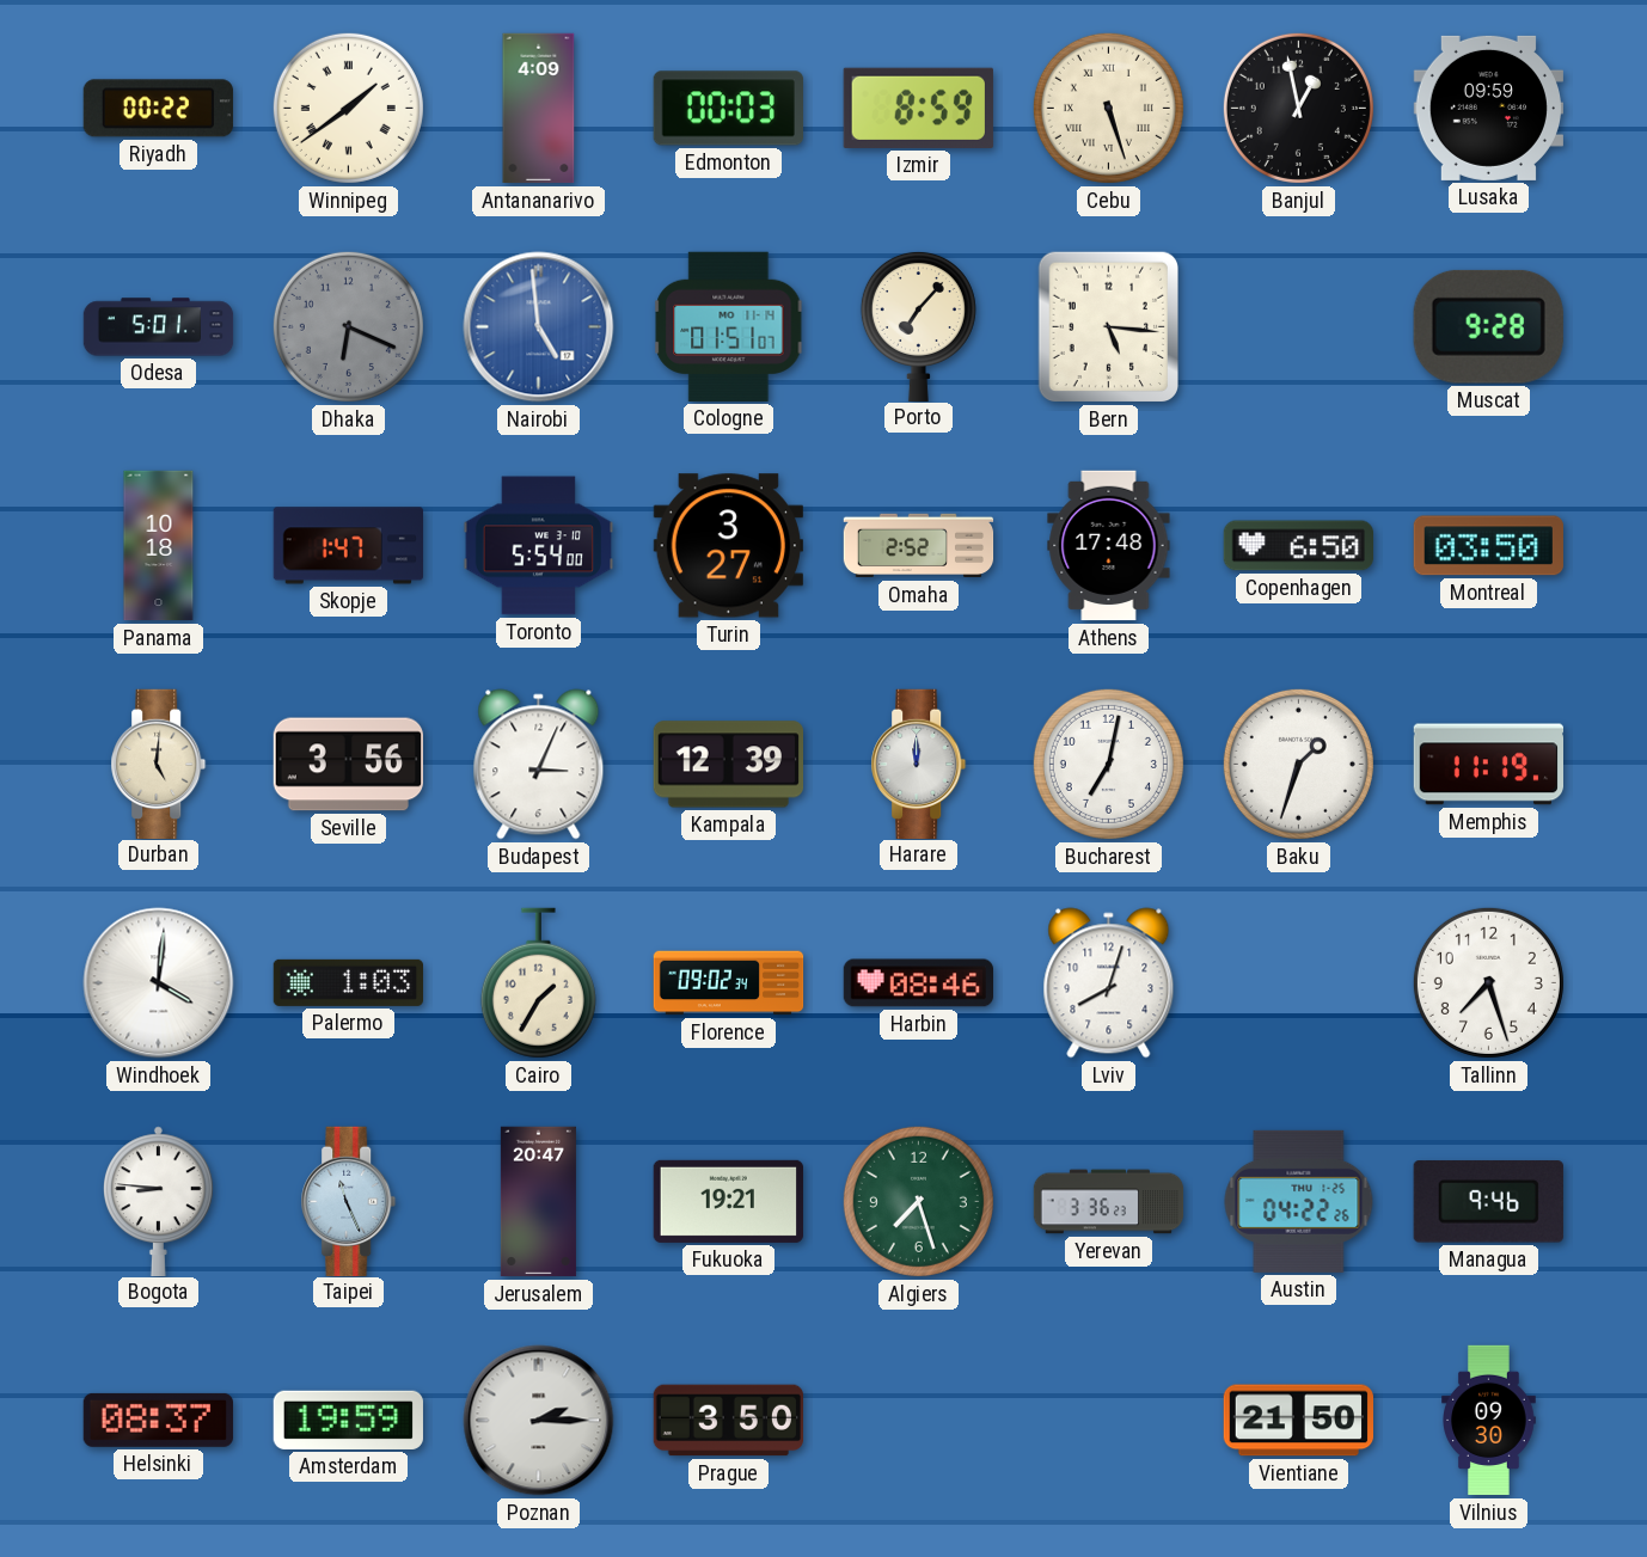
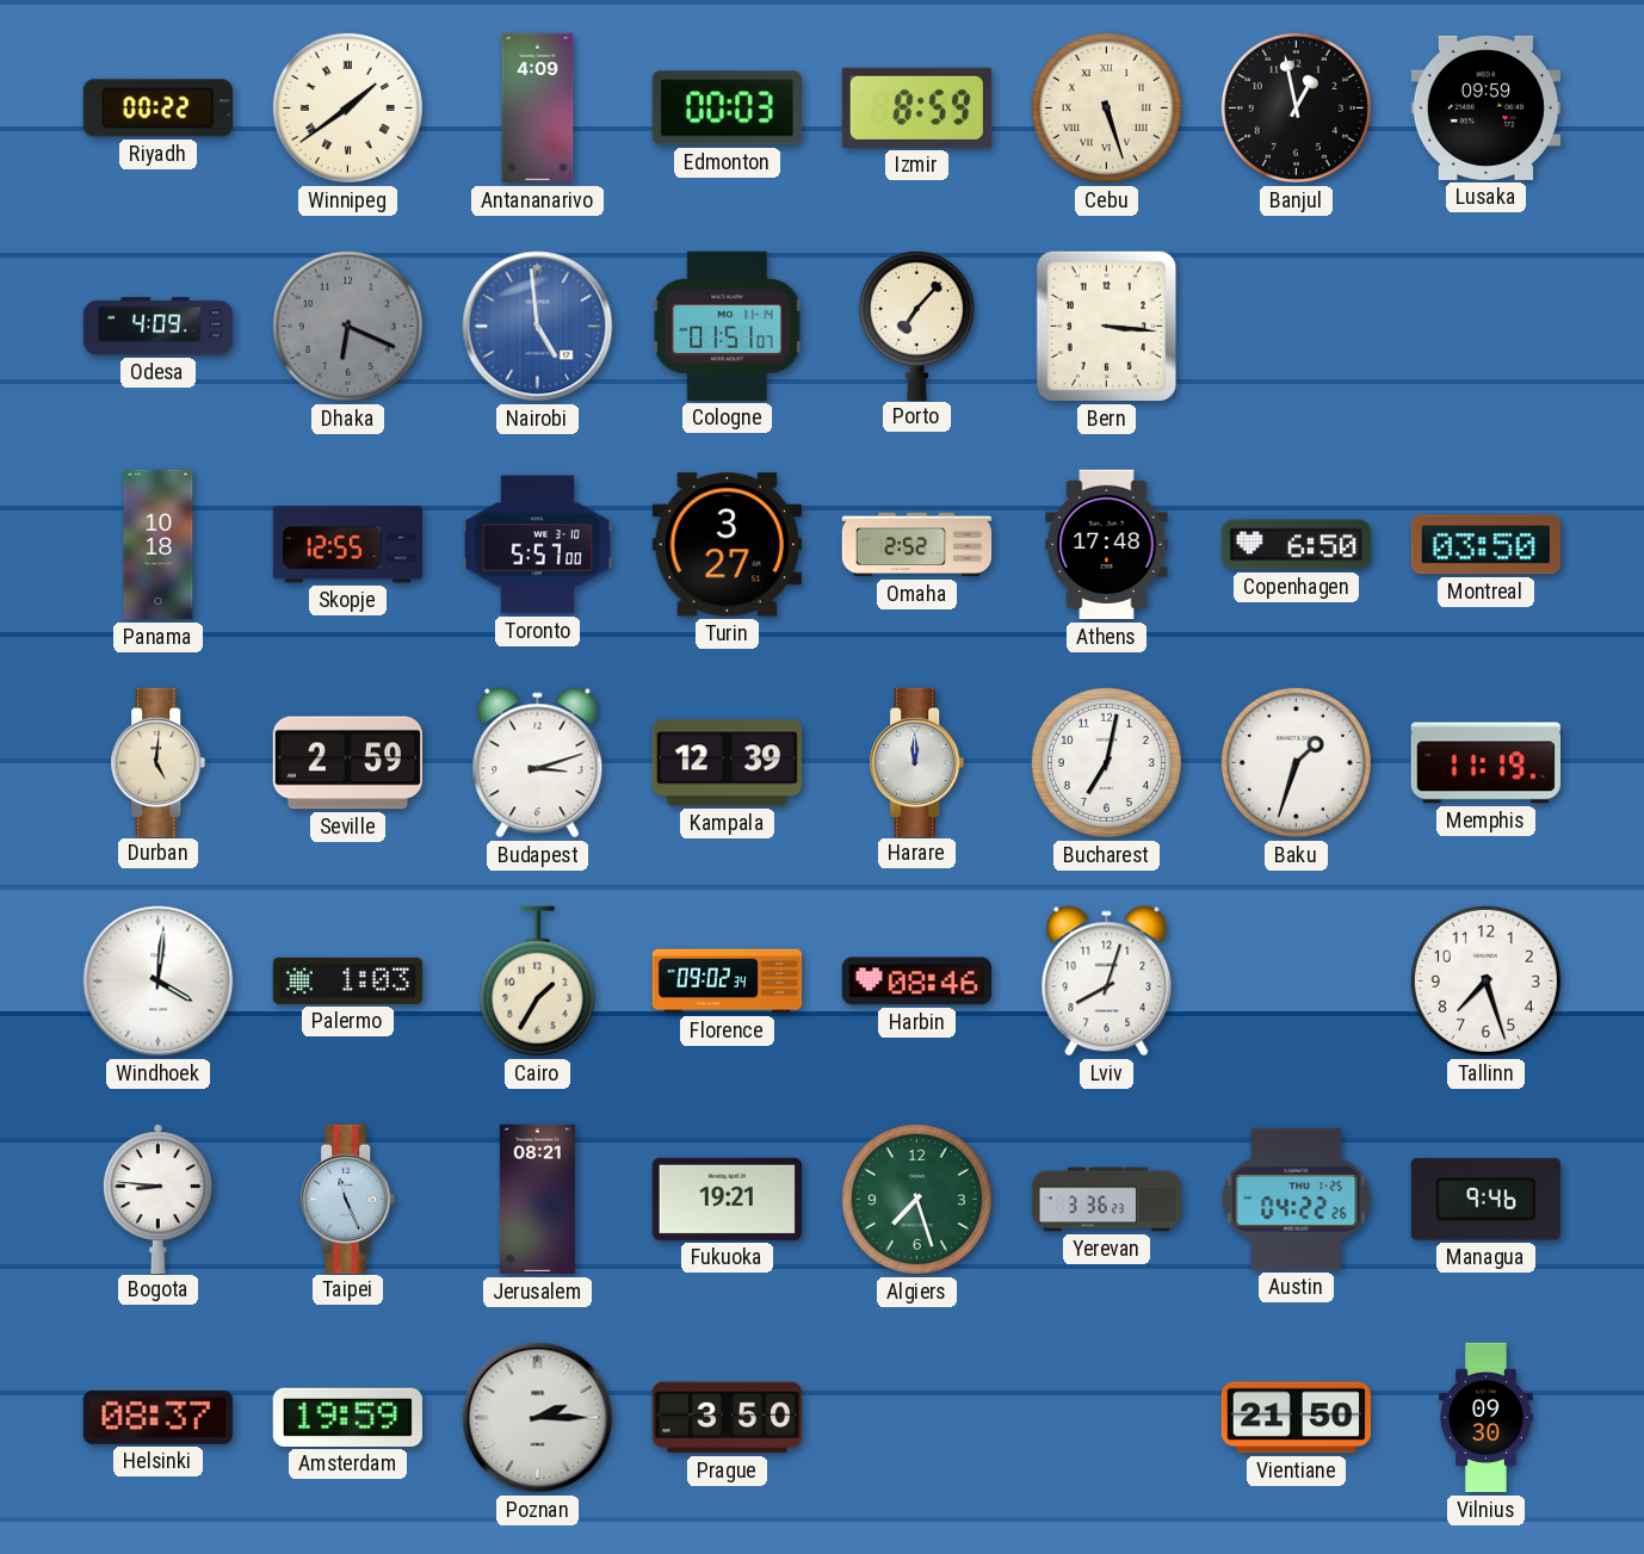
Odesa: 5:01 -> 4:09 (159, 327)
Bern: 5:16 -> 3:16 (1107, 327)
Muscat: 9:28 -> none (1488, 326)
Skopje: 1:47 -> 12:55 (347, 545)
Toronto: 5:54 -> 5:57 (538, 545)
Seville: 3:56 -> 2:59 (347, 763)
Budapest: 3:04 -> 3:12 (538, 763)
Jerusalem: 20:47 -> 08:21 (537, 1200)
